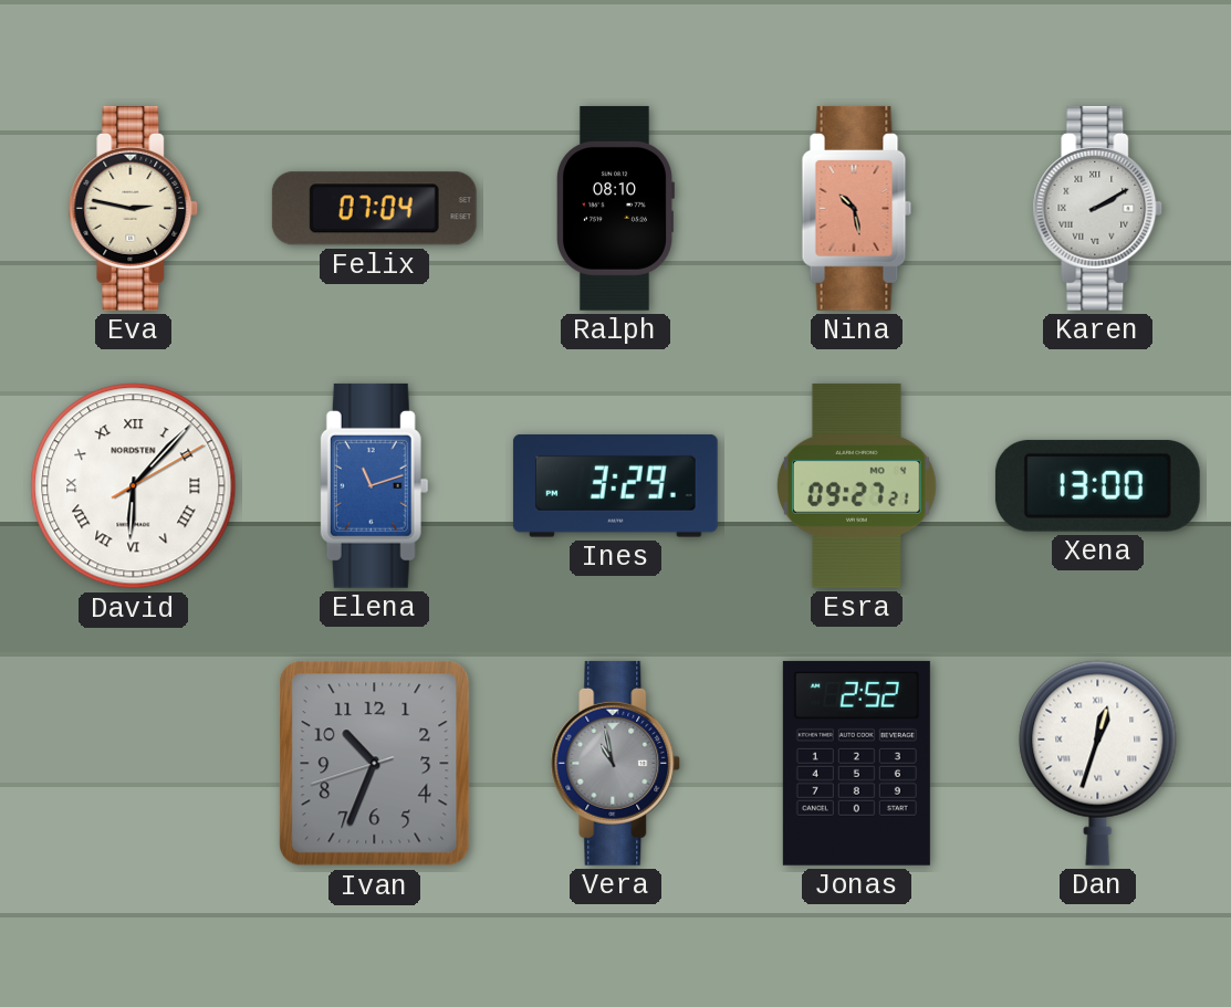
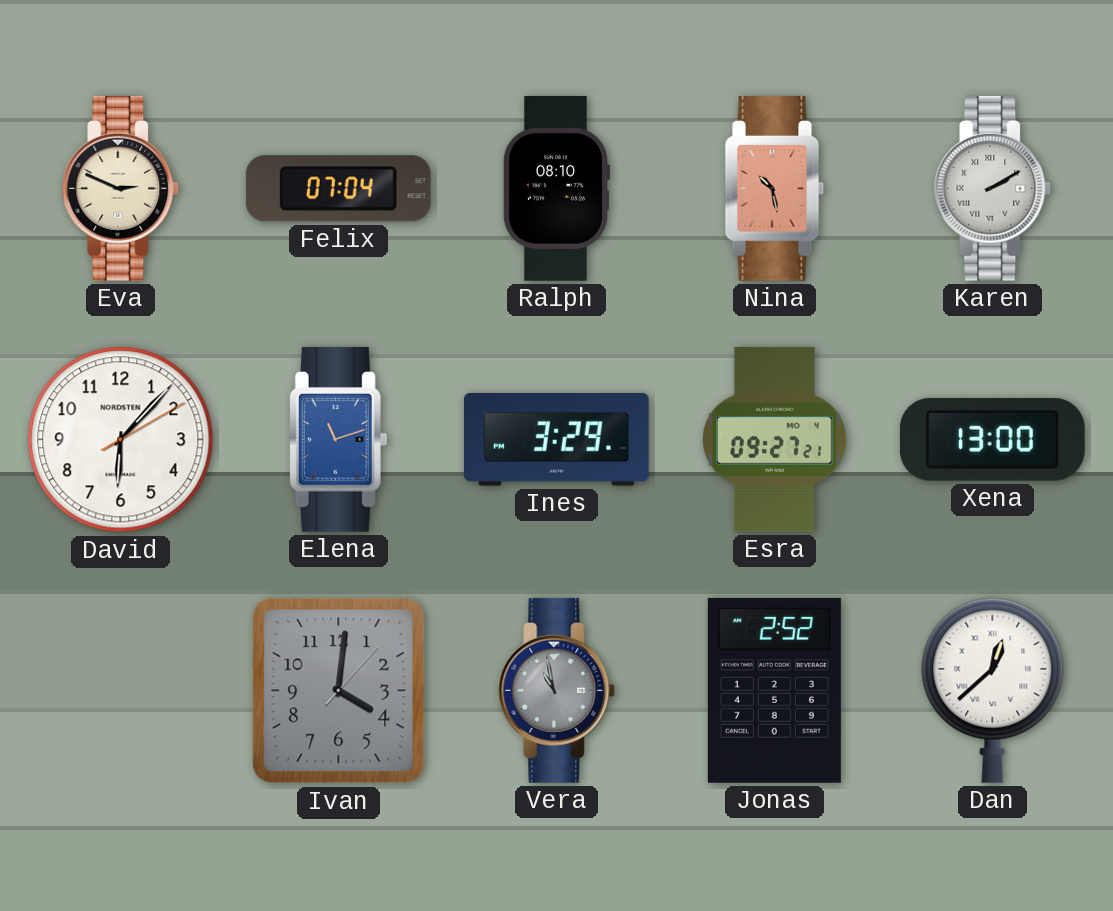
Eva: 2:47 -> 2:49 (121, 188)
David numerals: Roman -> Arabic (121, 440)
Ivan: 10:33 -> 4:01 (339, 691)
Dan: 12:33 -> 12:38 (993, 690)
